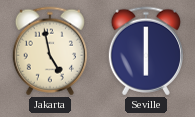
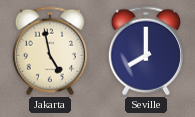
Seville: 6:00 -> 8:00 (146, 51)
